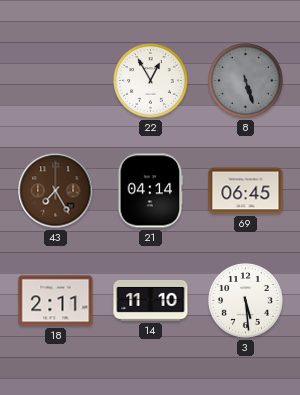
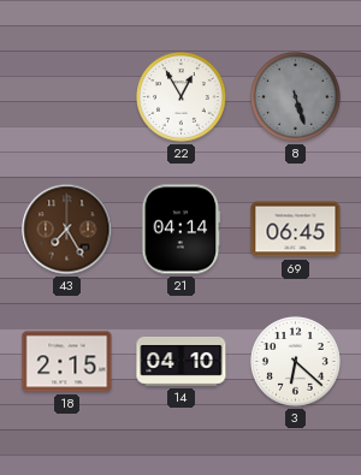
18: 2:11 -> 2:15 (67, 362)
14: 11:10 -> 04:10 (182, 362)
3: 5:29 -> 6:22 (296, 362)
